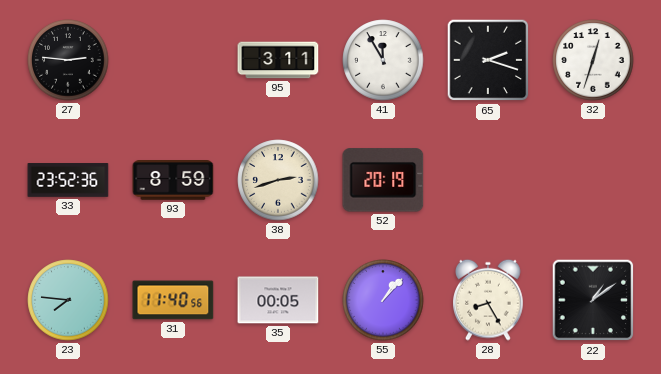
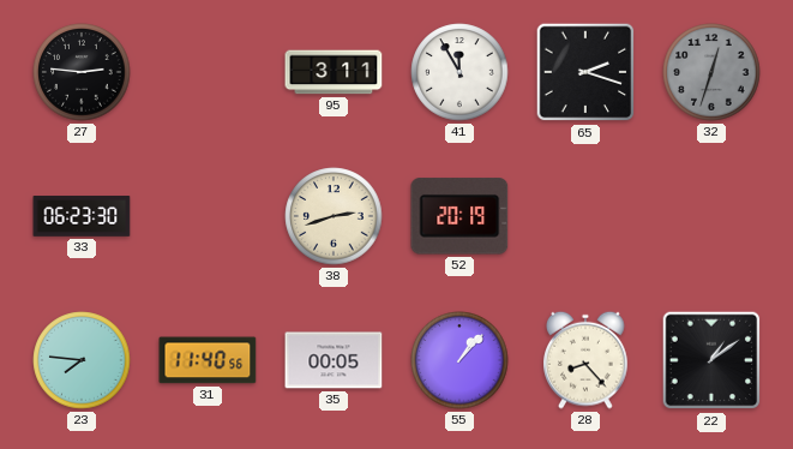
32 dial: white -> grey (711, 72)
33: 23:52 -> 06:23 (82, 216)
93: 8:59 -> none (173, 181)
28: 8:25 -> 8:23 (587, 360)
